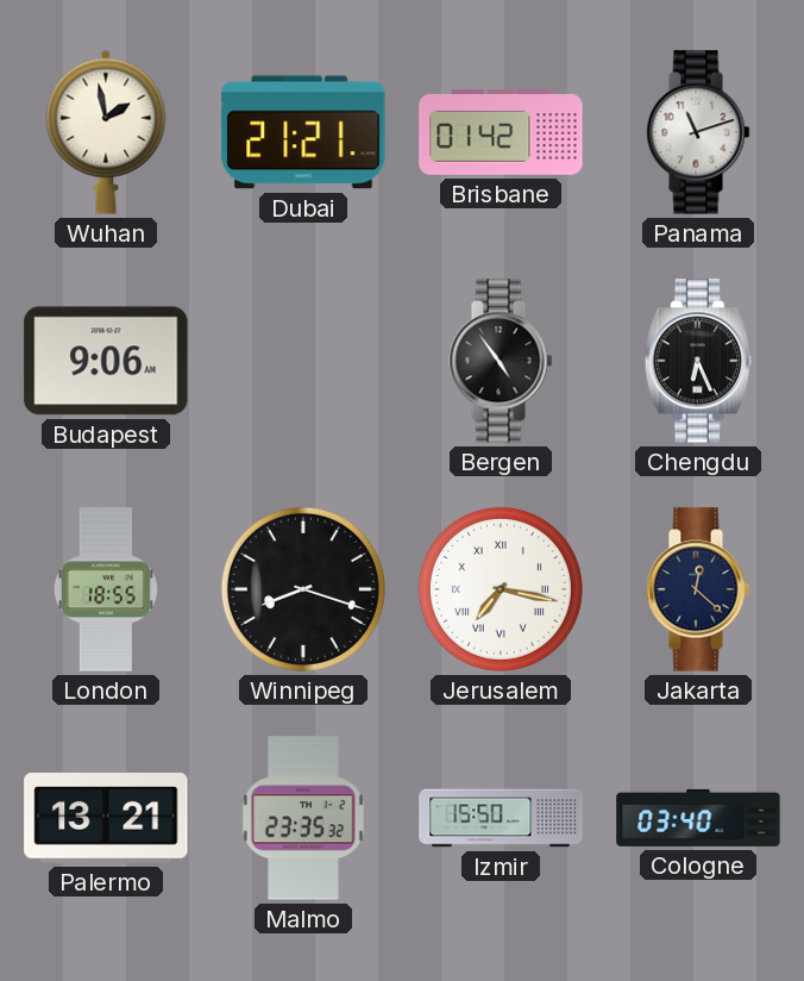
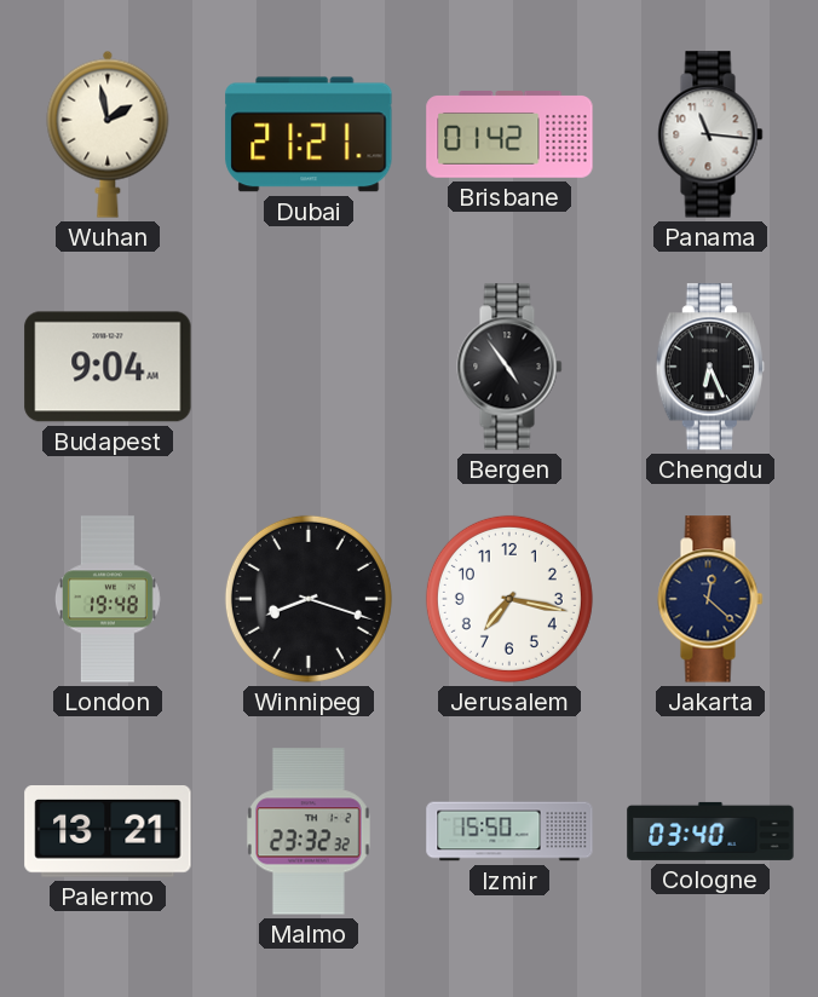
Panama: 11:12 -> 11:16 (710, 134)
Budapest: 9:06 -> 9:04 (108, 367)
London: 18:55 -> 19:48 (108, 599)
Jerusalem numerals: Roman -> Arabic (509, 599)
Malmo: 23:35 -> 23:32 (310, 831)
